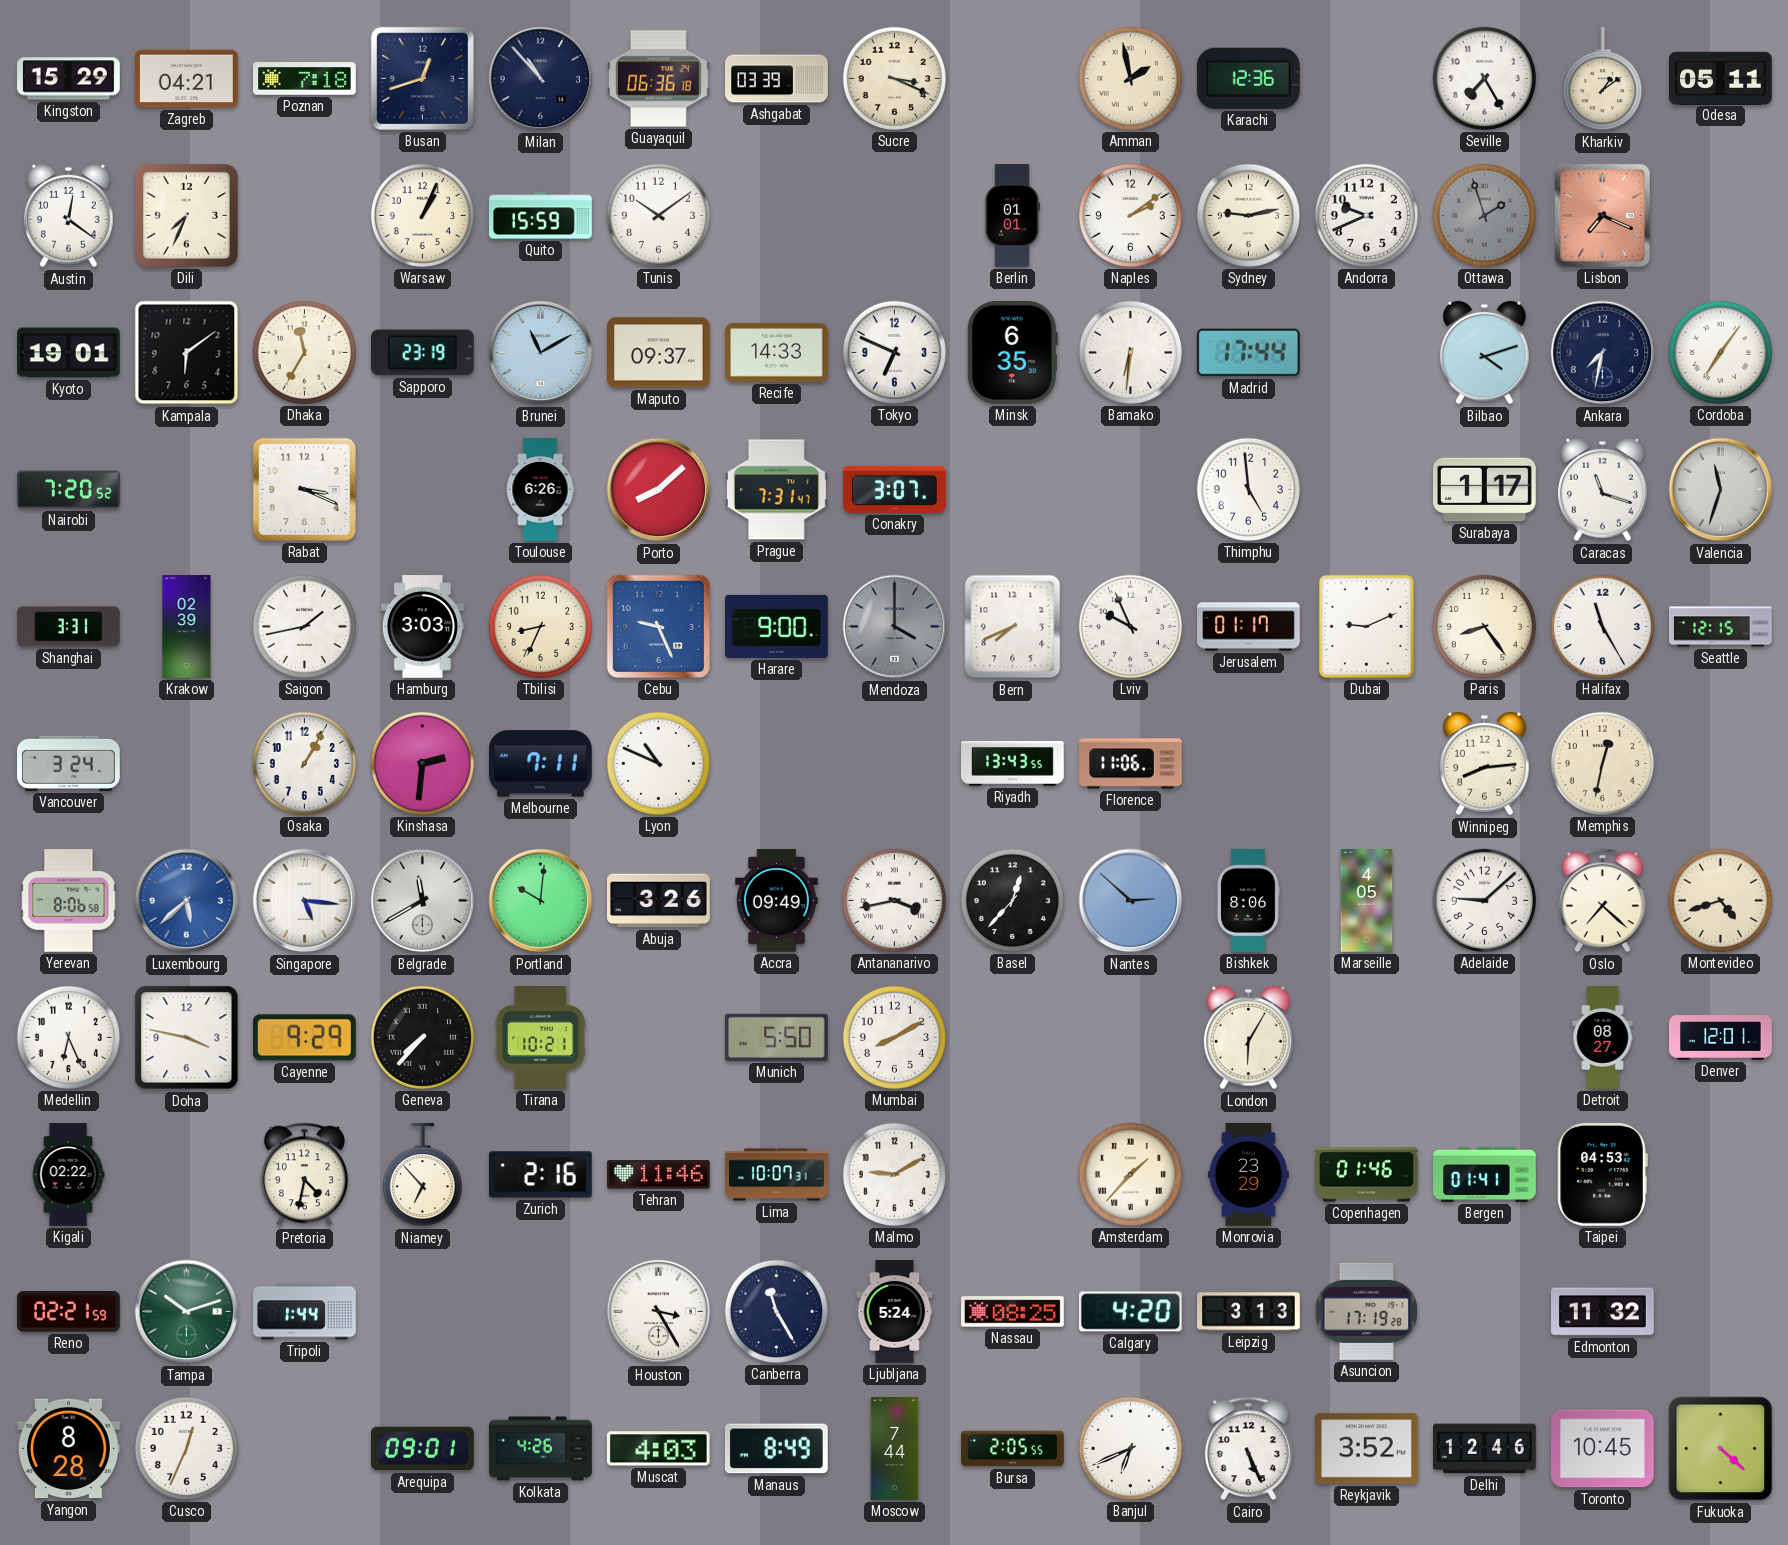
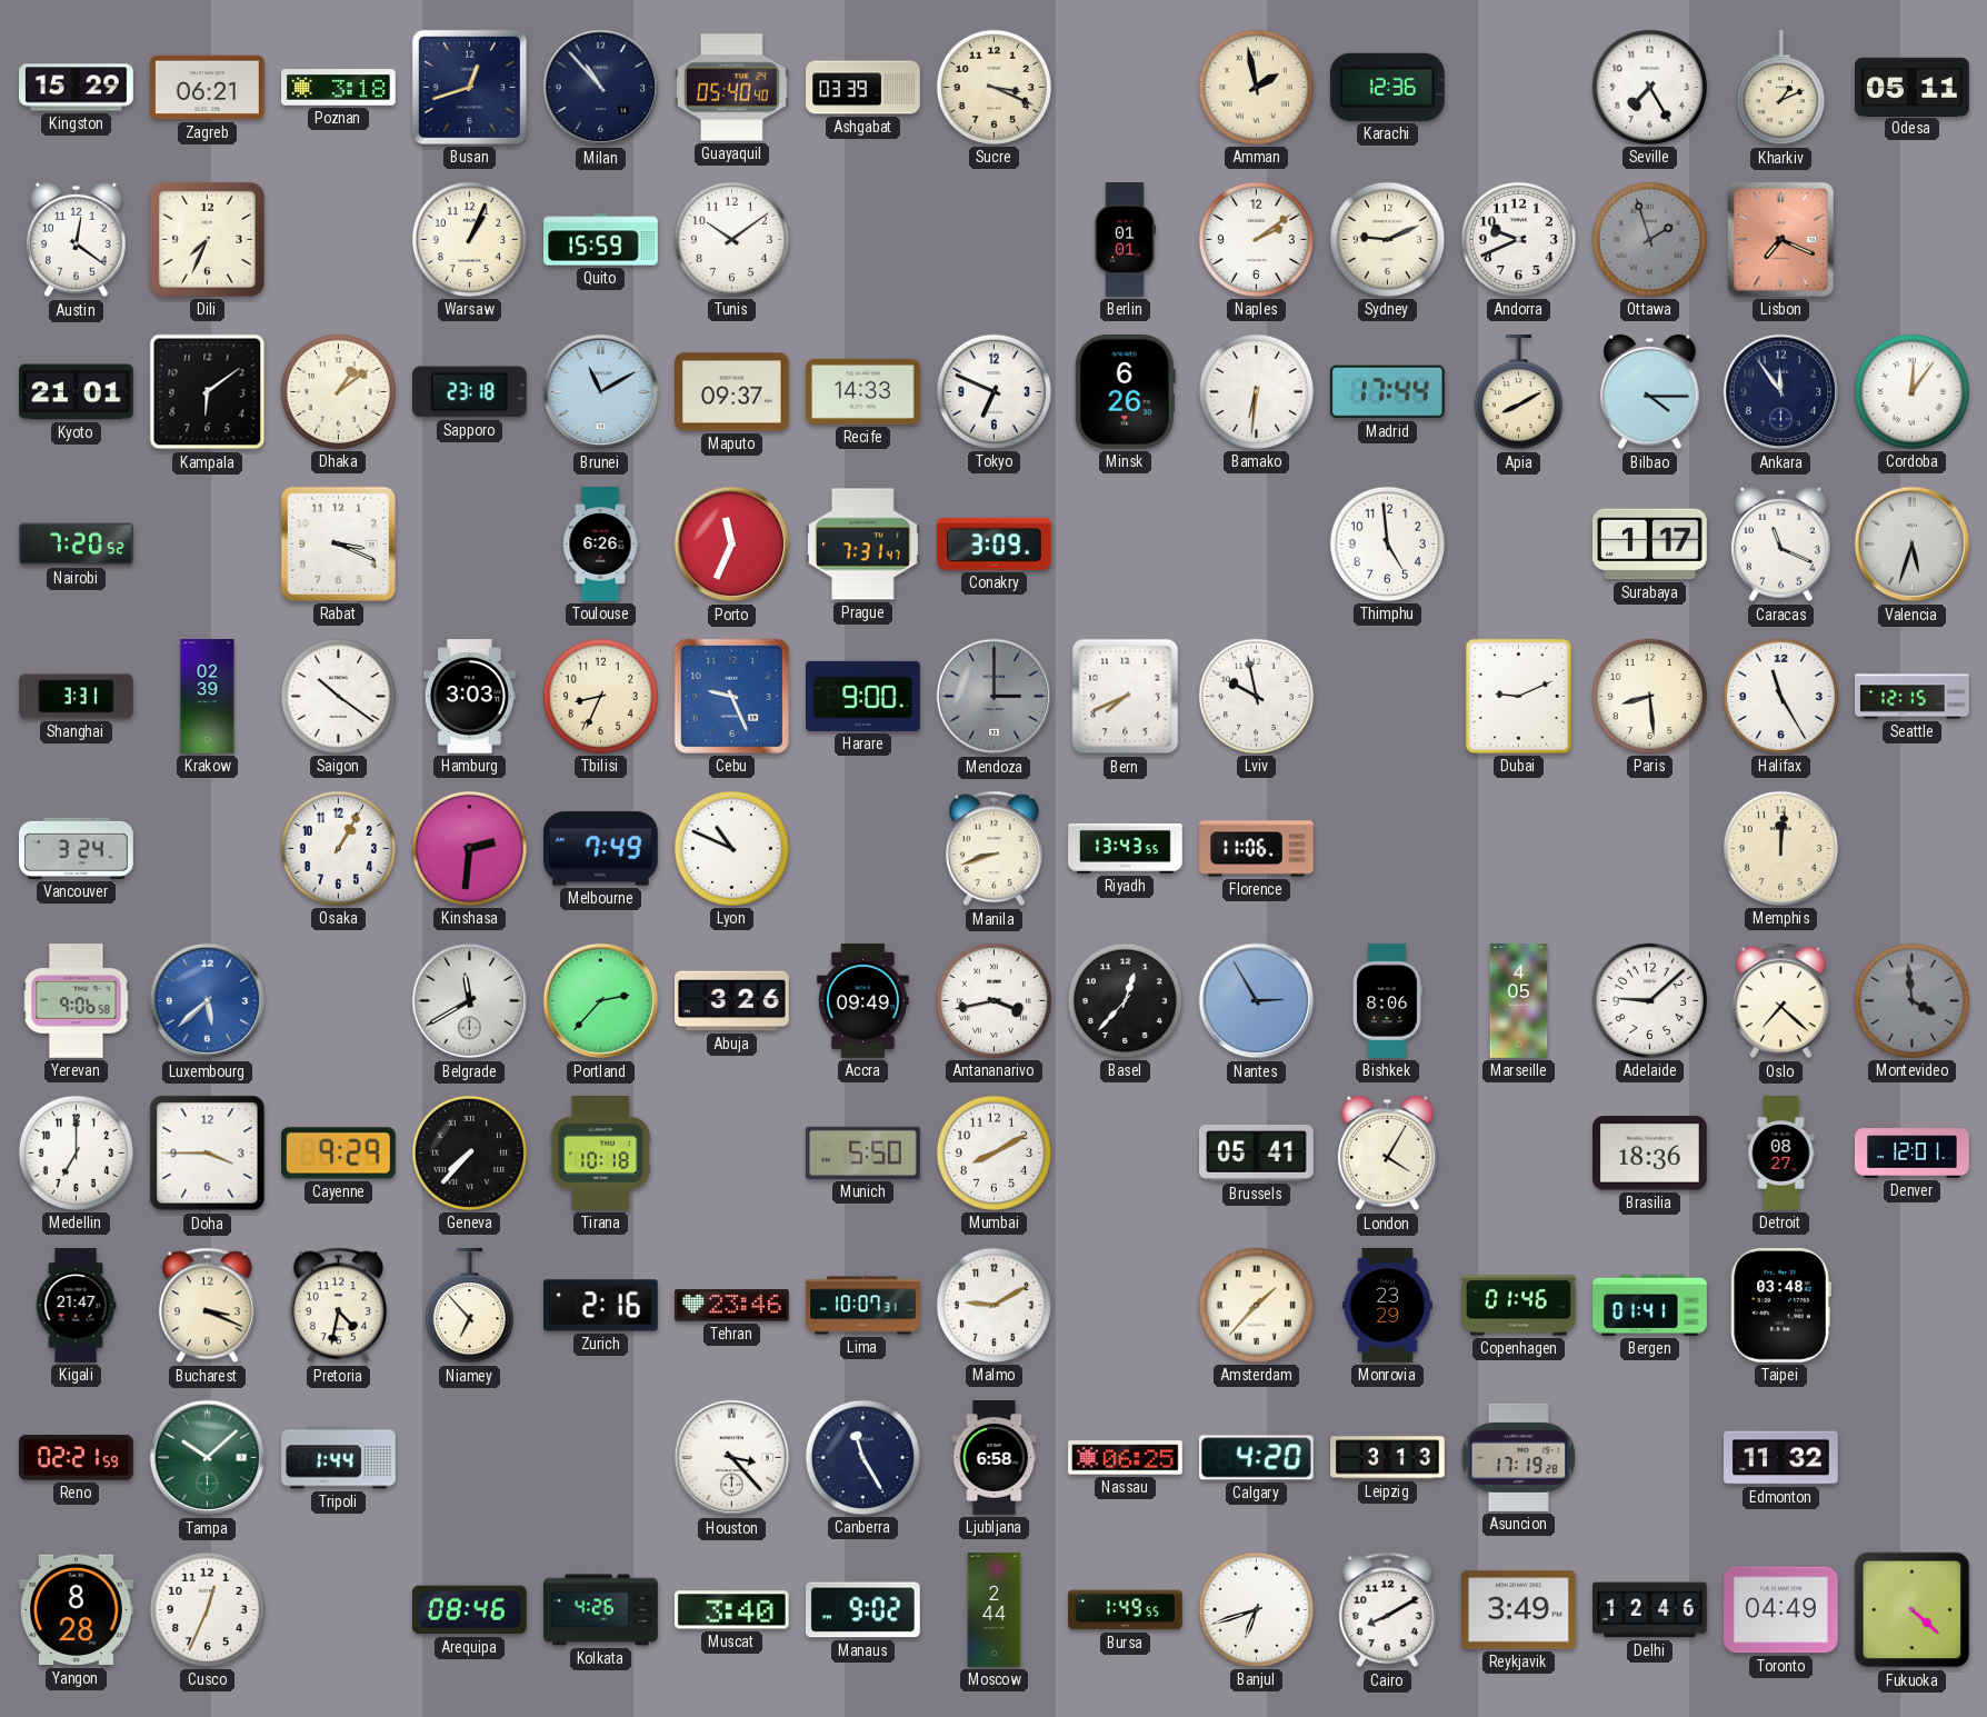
Zagreb: 04:21 -> 06:21 (208, 88)
Poznan: 7:18 -> 3:18 (339, 88)
Guayaquil: 06:36 -> 05:40 (732, 88)
Kharkiv: 1:09 -> 1:11 (1780, 89)
Sydney: 9:13 -> 9:11 (1387, 239)
Kyoto: 19:01 -> 21:01 (77, 392)
Dhaka: 11:35 -> 1:09 (338, 391)
Sapporo: 23:19 -> 23:18 (469, 392)
Minsk: 6:35 -> 6:26 (1125, 392)
Apia: none -> 8:10 (1518, 393)
Bilbao: 4:12 -> 4:15 (1650, 392)
Ankara: 7:32 -> 11:54 (1781, 392)
Cordoba: 7:06 -> 12:06 (1911, 391)
Porto: 8:08 -> 11:34 (732, 545)
Conakry: 3:07 -> 3:09 (995, 543)
Caracas: 11:18 -> 11:19 (1781, 545)
Valencia: 11:33 -> 5:33 (1913, 545)
Saigon: 1:43 -> 10:21 (338, 696)
Mendoza: 4:00 -> 3:00 (995, 697)
Lviv: 9:56 -> 9:58 (1256, 696)
Jerusalem: 01:17 -> none (1249, 627)
Paris: 8:24 -> 8:29 (1649, 696)
Melbourne: 7:11 -> 7:49 (601, 849)
Manila: none -> 8:42 (993, 849)
Winnipeg: 8:14 -> none (1485, 764)
Memphis: 12:32 -> 12:01 (1780, 848)
Yerevan: 8:06 -> 9:06 (77, 1001)
Singapore: 5:16 -> none (305, 901)
Portland: 10:01 -> 2:37 (601, 1001)
Nantes: 2:52 -> 2:55 (1257, 1001)
Montevideo: 4:42 -> 3:59 (1911, 1000)
Montevideo dial: cream -> grey (1911, 1000)
Medellin: 6:26 -> 7:00 (76, 1152)
Doha: 3:47 -> 3:45 (208, 1154)
Tirana: 10:21 -> 10:18 (600, 1154)
Brussels: none -> 05:41 (1257, 1154)
London: 6:05 -> 4:05 (1388, 1154)
Brasilia: none -> 18:36 (1650, 1154)
Kigali: 02:22 -> 21:47 (76, 1306)
Bucharest: none -> 3:19 (207, 1306)
Tehran: 11:46 -> 23:46 (732, 1306)
Taipei: 04:53 -> 03:48 (1780, 1305)
Tampa: 10:12 -> 10:08 (208, 1458)
Houston: 3:25 -> 3:23 (732, 1458)
Ljubljana: 5:24 -> 6:58 (995, 1458)
Nassau: 08:25 -> 06:25 (1126, 1458)
Arequipa: 09:01 -> 08:46 (469, 1610)
Muscat: 4:03 -> 3:40 (731, 1610)
Manaus: 8:49 -> 9:02 (862, 1610)
Moscow: 7:44 -> 2:44 (995, 1610)
Bursa: 2:05 -> 1:49 (1126, 1610)
Banjul: 6:41 -> 6:42 (1256, 1609)
Cairo: 5:26 -> 8:10 (1387, 1610)
Reykjavik: 3:52 -> 3:49 (1519, 1610)
Toronto: 10:45 -> 04:49 (1781, 1610)
